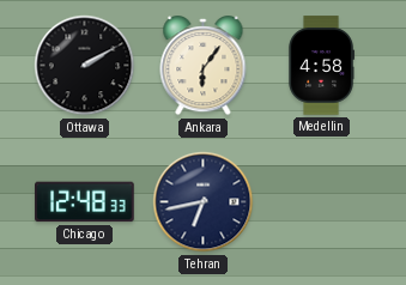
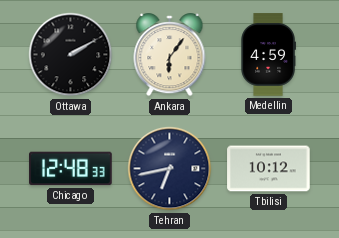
Medellin: 4:58 -> 4:59 (268, 55)
Tbilisi: none -> 10:12 (269, 169)
